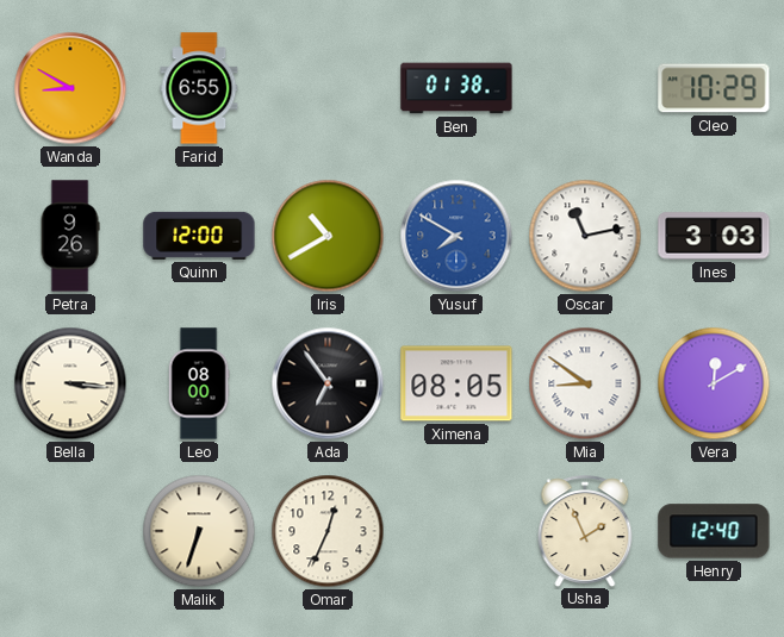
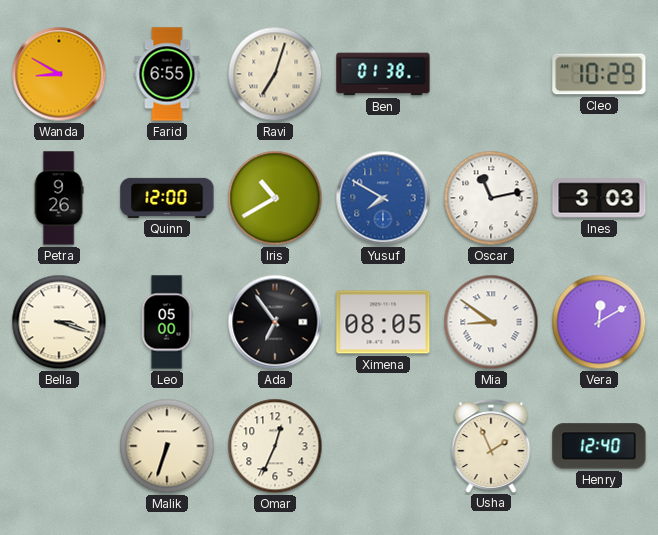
Ravi: none -> 7:03 (275, 74)
Bella: 3:16 -> 3:18 (59, 322)
Leo: 08:00 -> 05:00 (167, 322)
